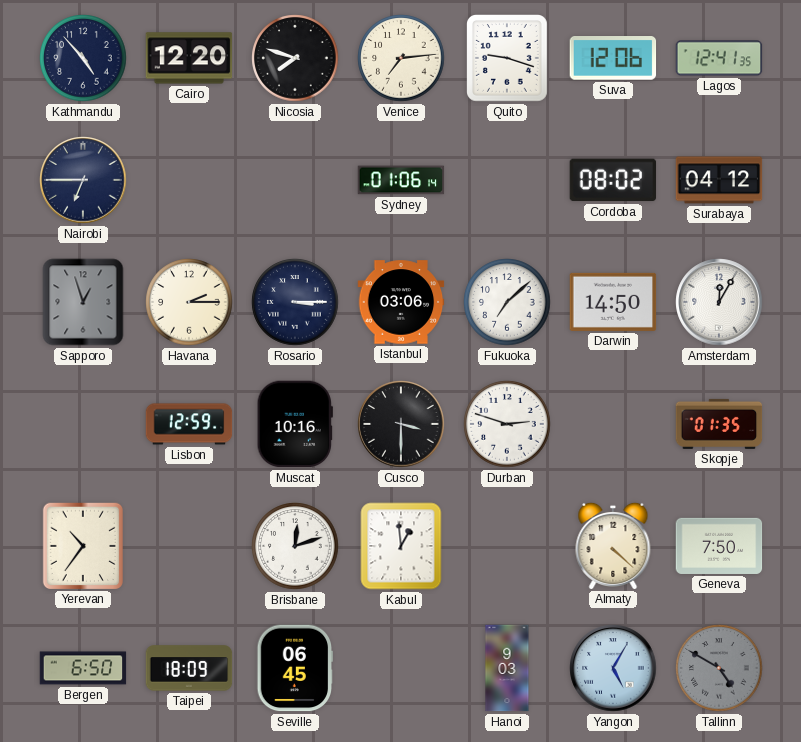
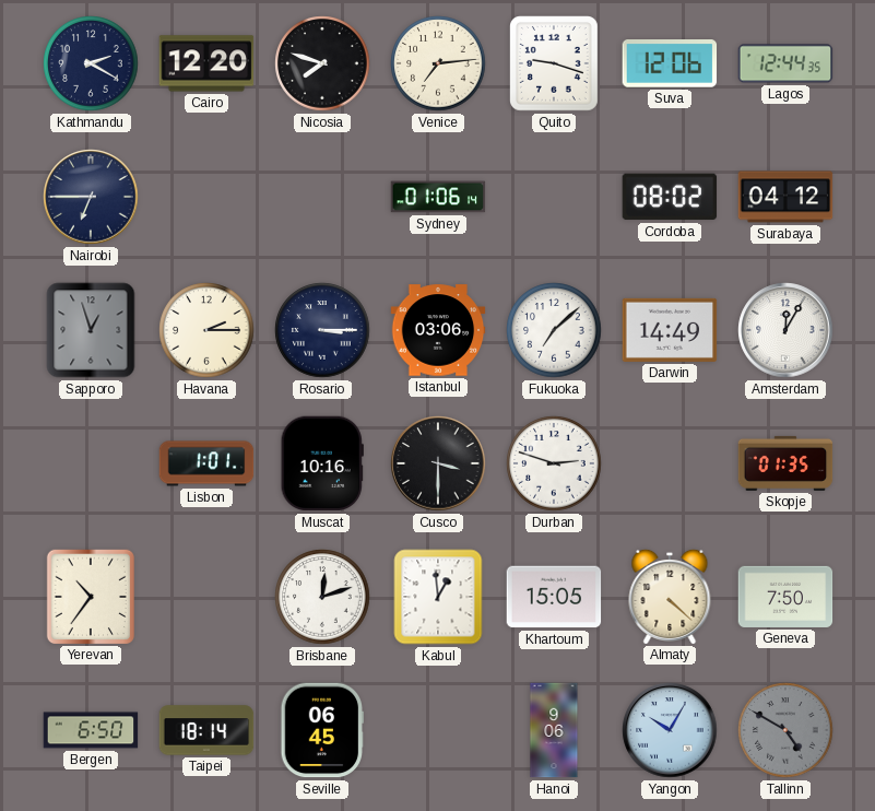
Kathmandu: 4:53 -> 2:20 (91, 63)
Lagos: 12:41 -> 12:44 (785, 63)
Darwin: 14:50 -> 14:49 (670, 330)
Lisbon: 12:59 -> 1:01 (206, 463)
Khartoum: none -> 15:05 (554, 597)
Taipei: 18:09 -> 18:14 (206, 730)
Hanoi: 9:03 -> 9:06 (554, 730)
Yangon: 5:05 -> 10:05 (670, 730)
